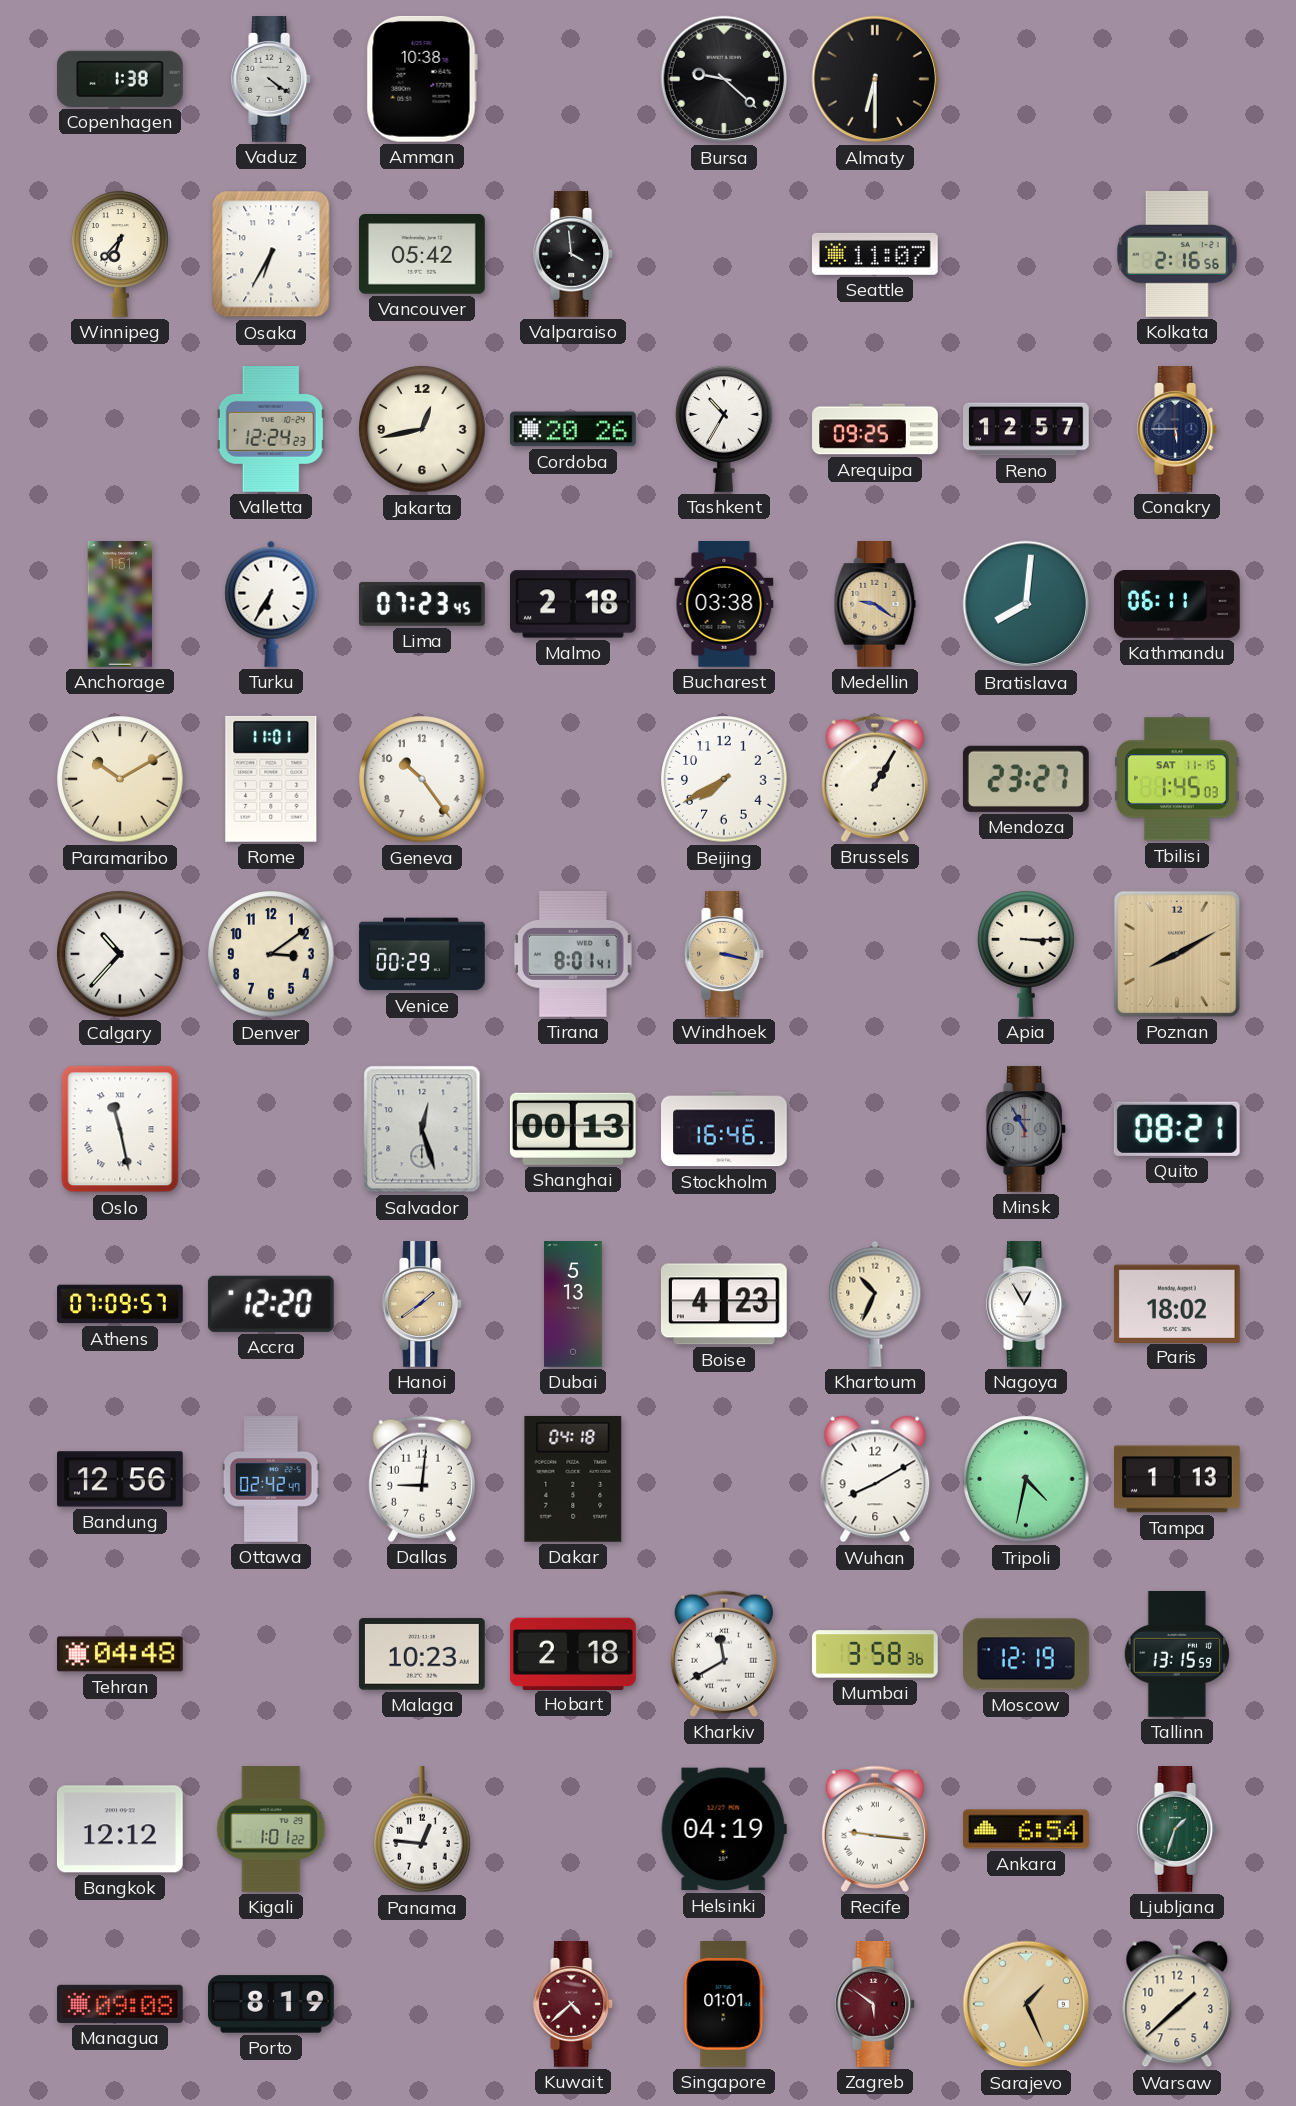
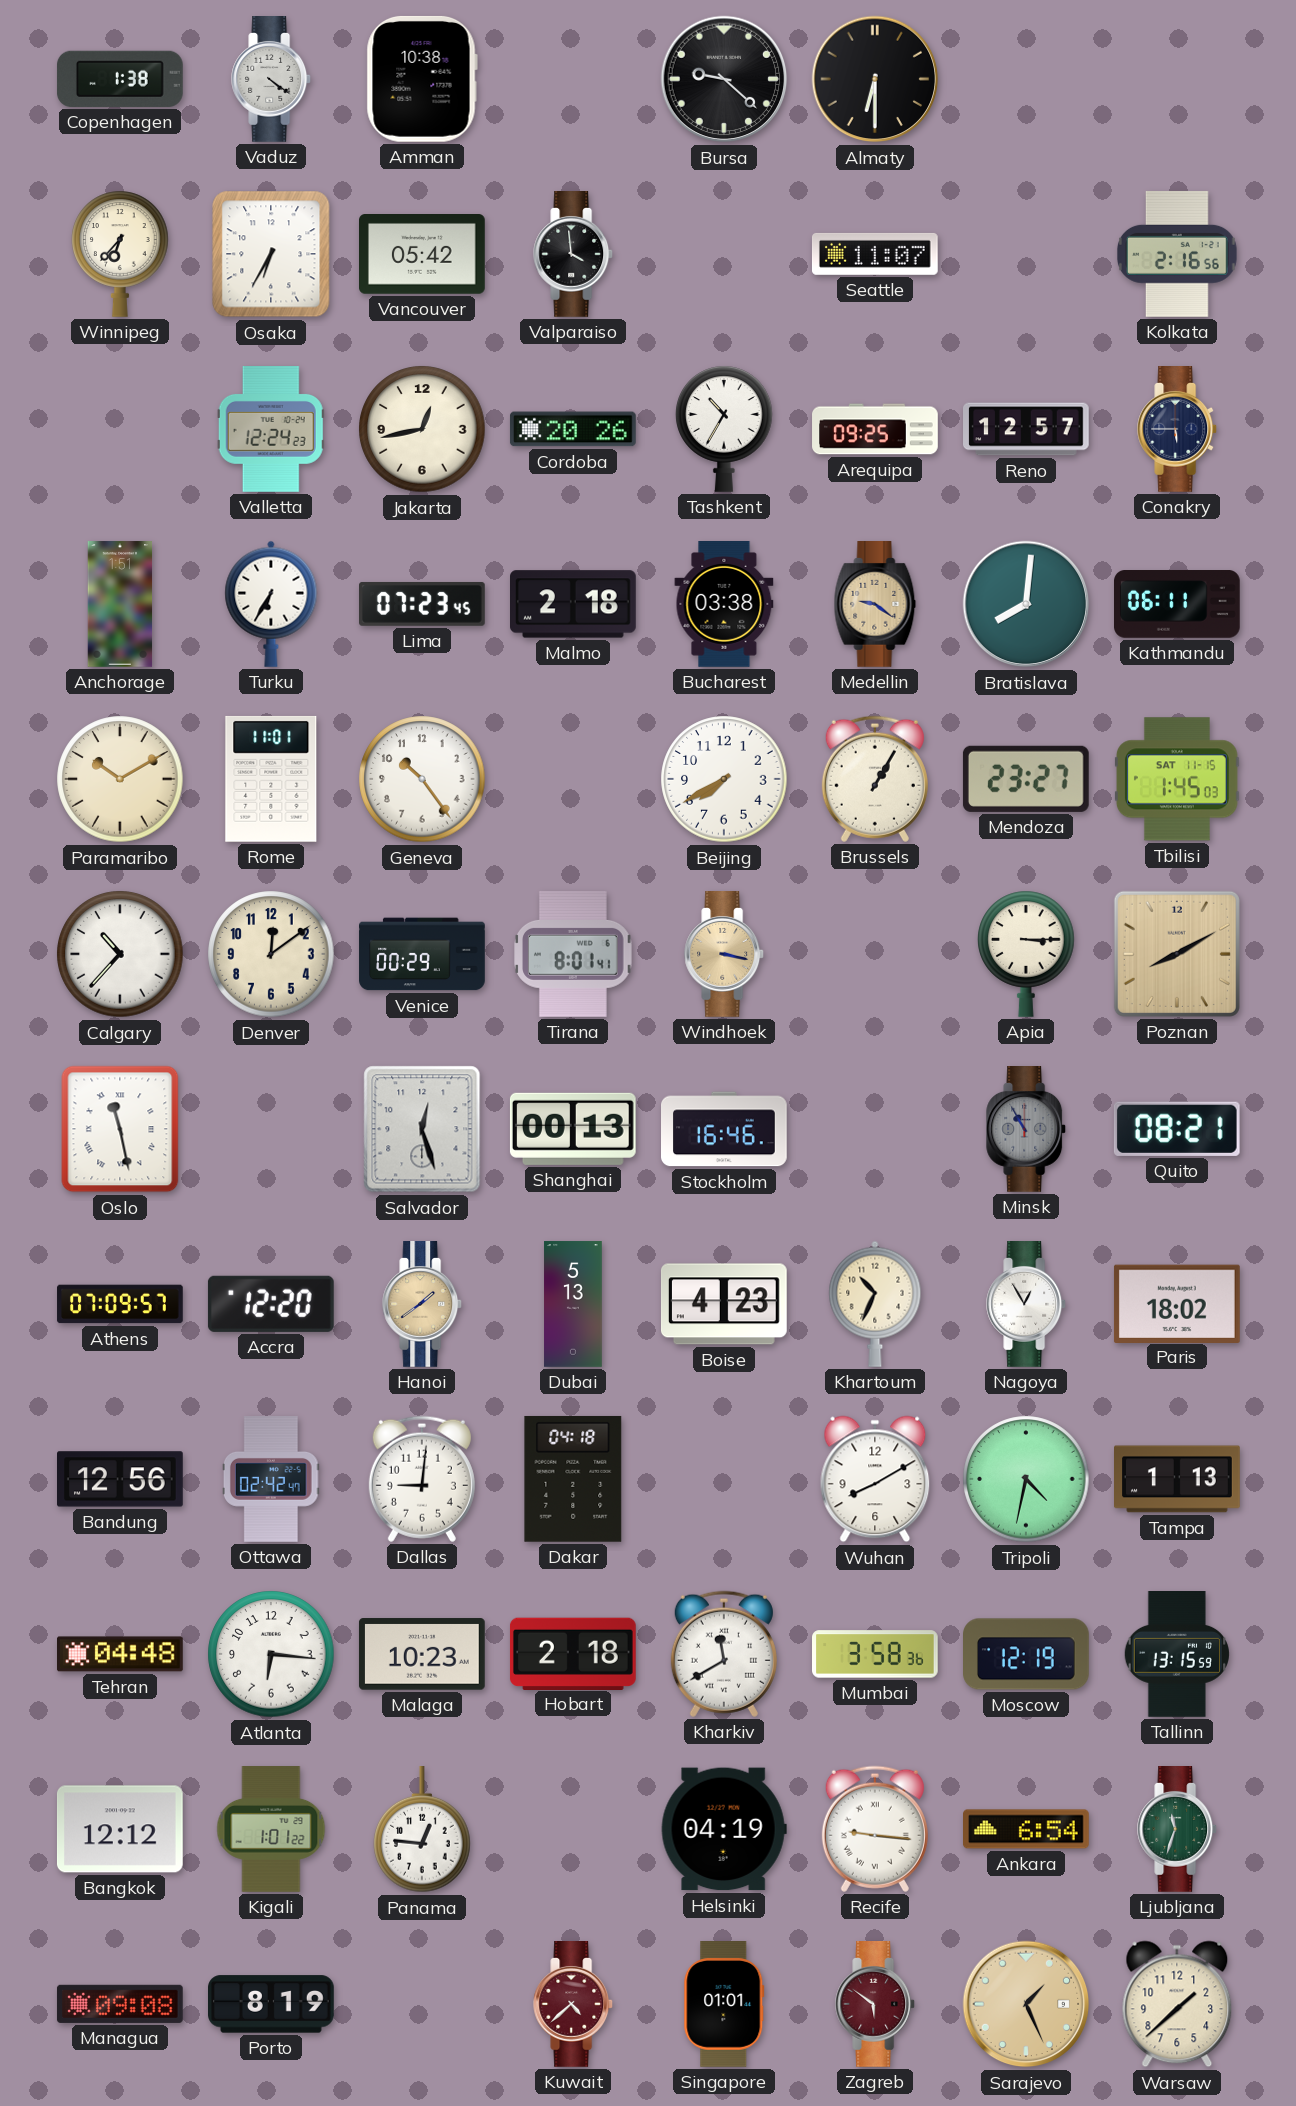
Denver: 3:09 -> 12:09 (271, 954)
Atlanta: none -> 6:16 (271, 1654)
Ljubljana: 1:33 -> 11:33 (1178, 1830)
